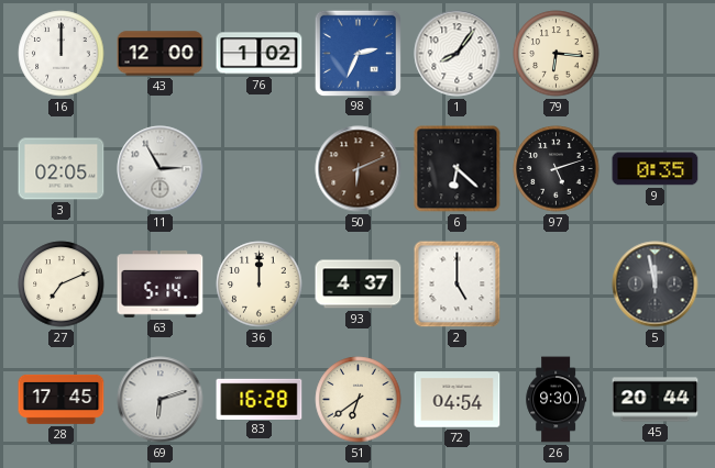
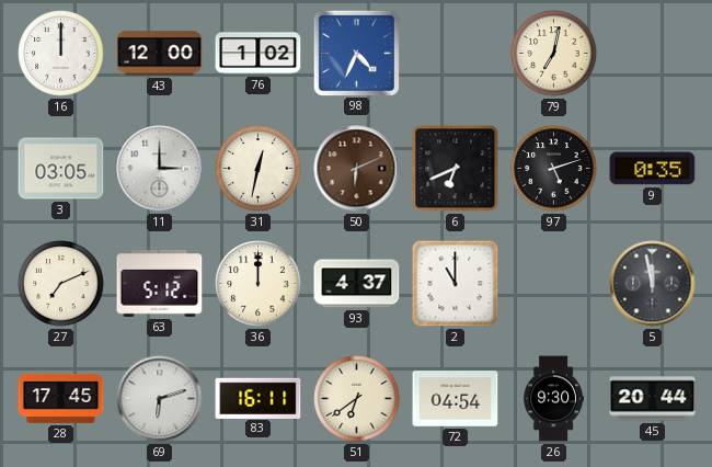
98: 2:34 -> 4:34 (356, 53)
1: 8:06 -> none (458, 54)
79: 6:16 -> 7:02 (554, 54)
3: 02:05 -> 03:05 (61, 169)
11: 2:55 -> 3:00 (160, 169)
31: none -> 12:32 (259, 169)
6: 6:22 -> 6:41 (456, 169)
63: 5:14 -> 5:12 (160, 284)
2: 5:00 -> 11:00 (456, 284)
83: 16:28 -> 16:11 (259, 398)
